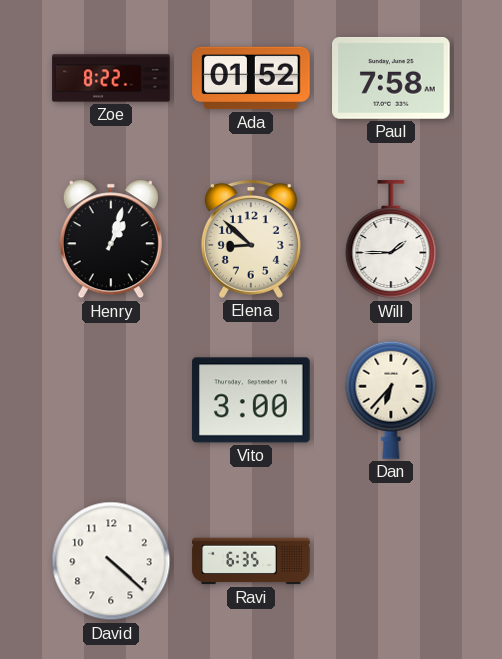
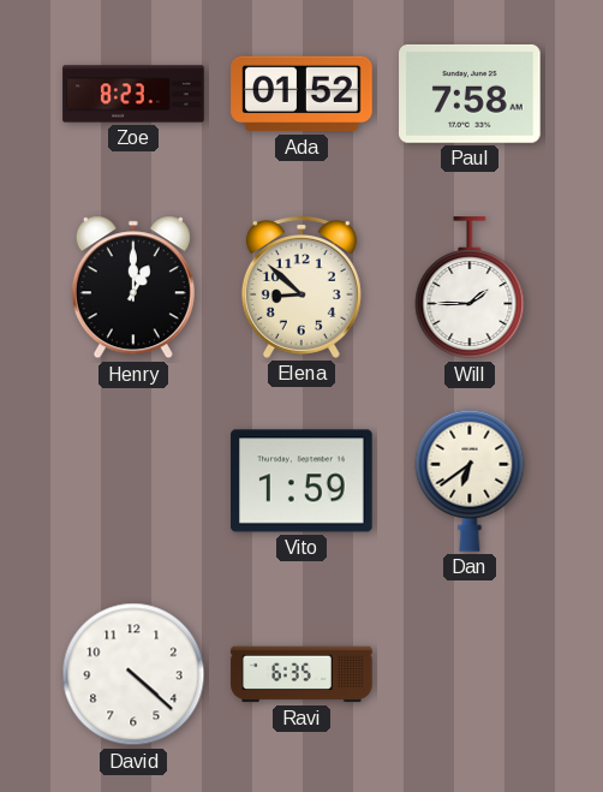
Zoe: 8:22 -> 8:23 (133, 94)
Henry: 1:03 -> 1:00 (133, 287)
Vito: 3:00 -> 1:59 (301, 481)
Dan: 6:37 -> 6:39 (470, 481)
